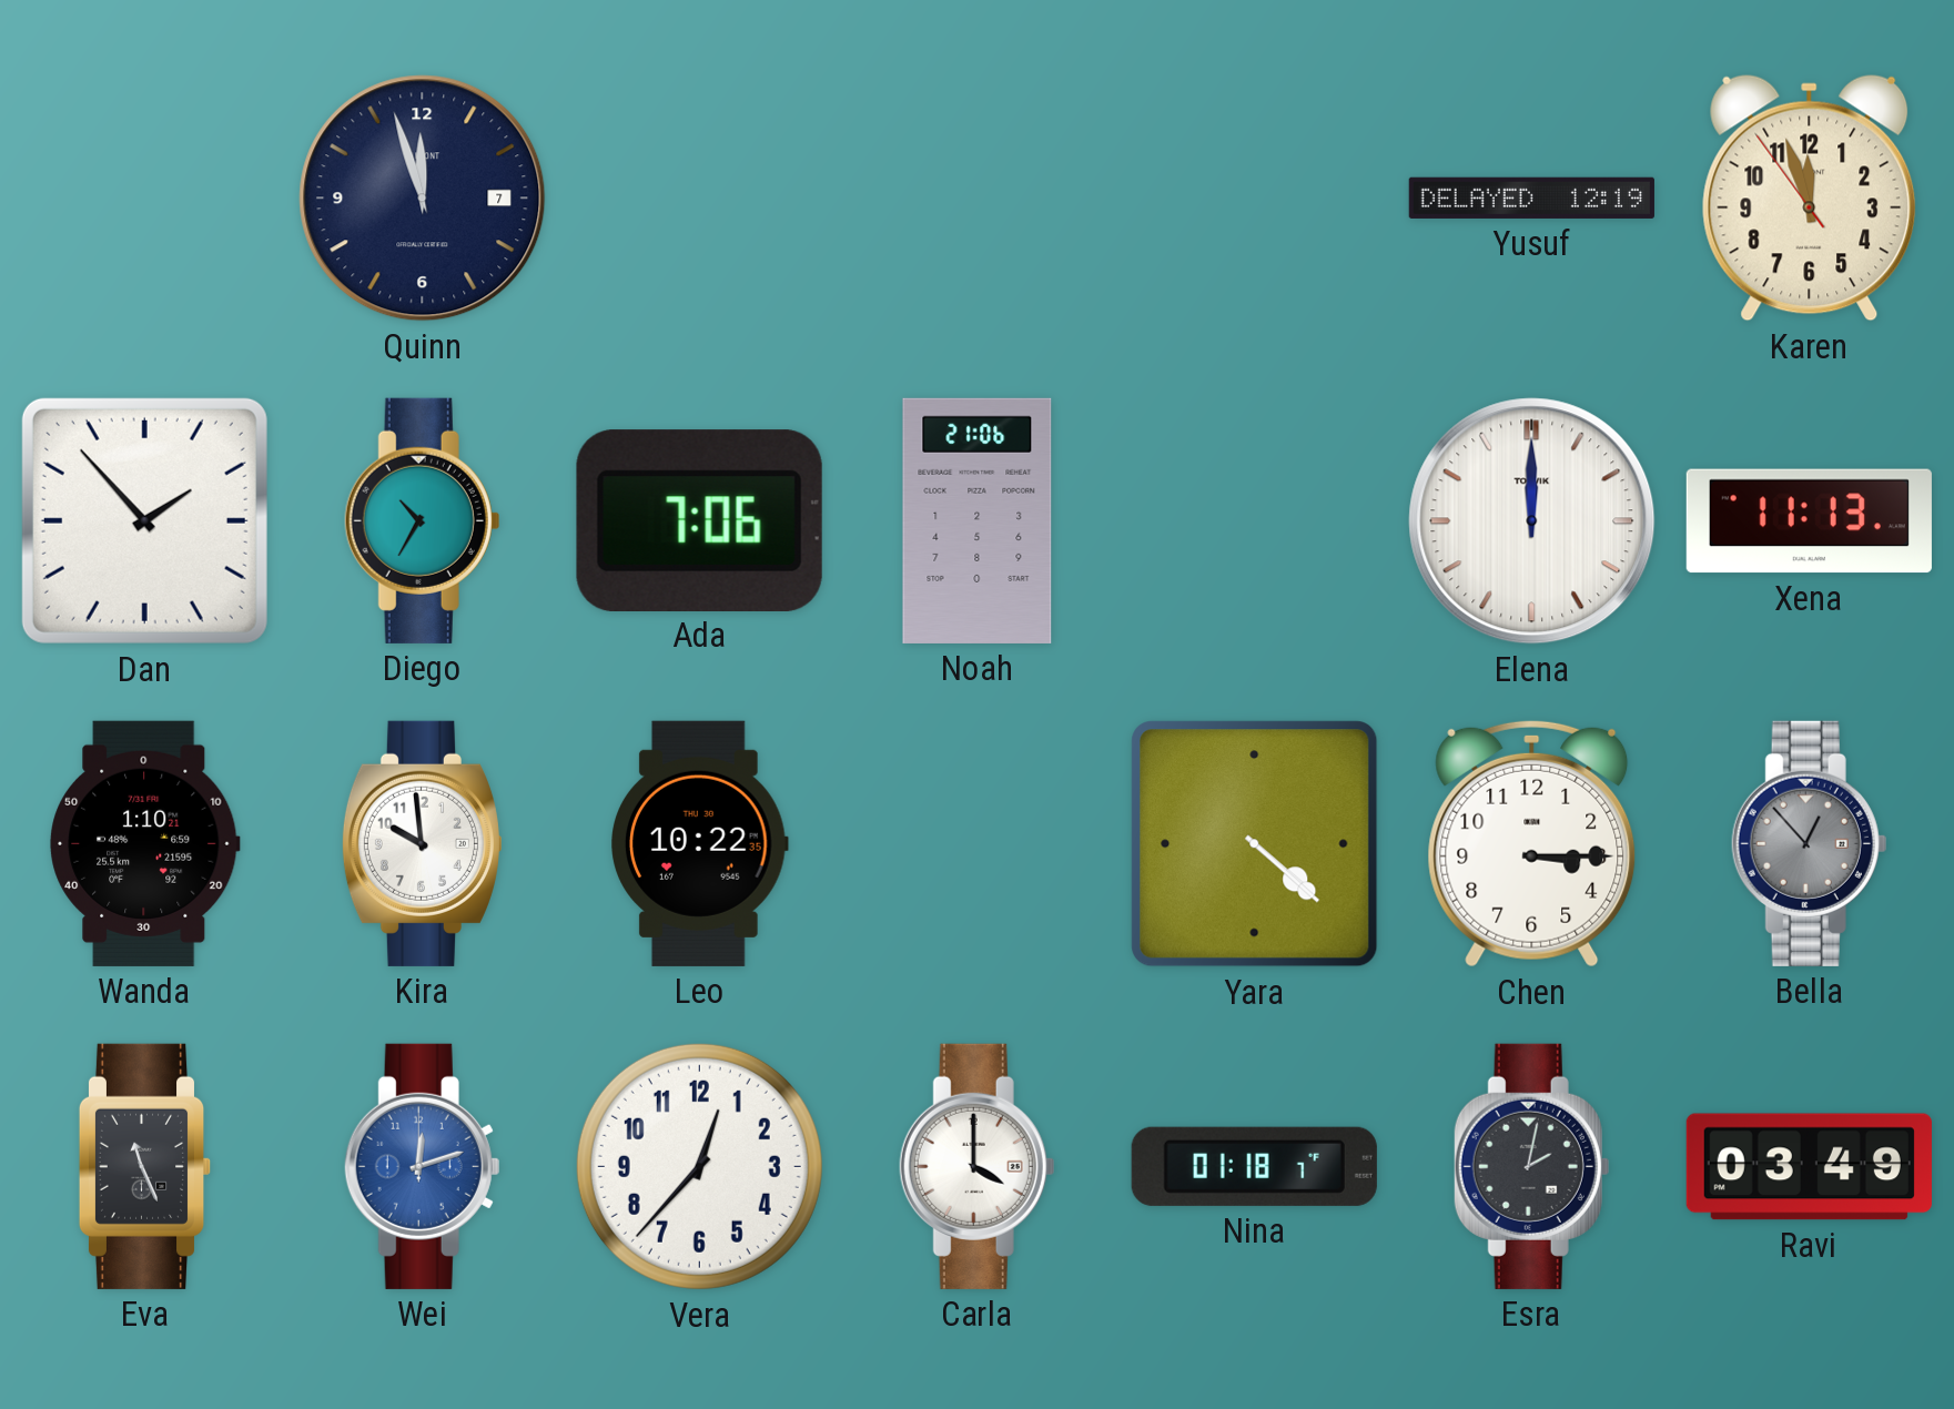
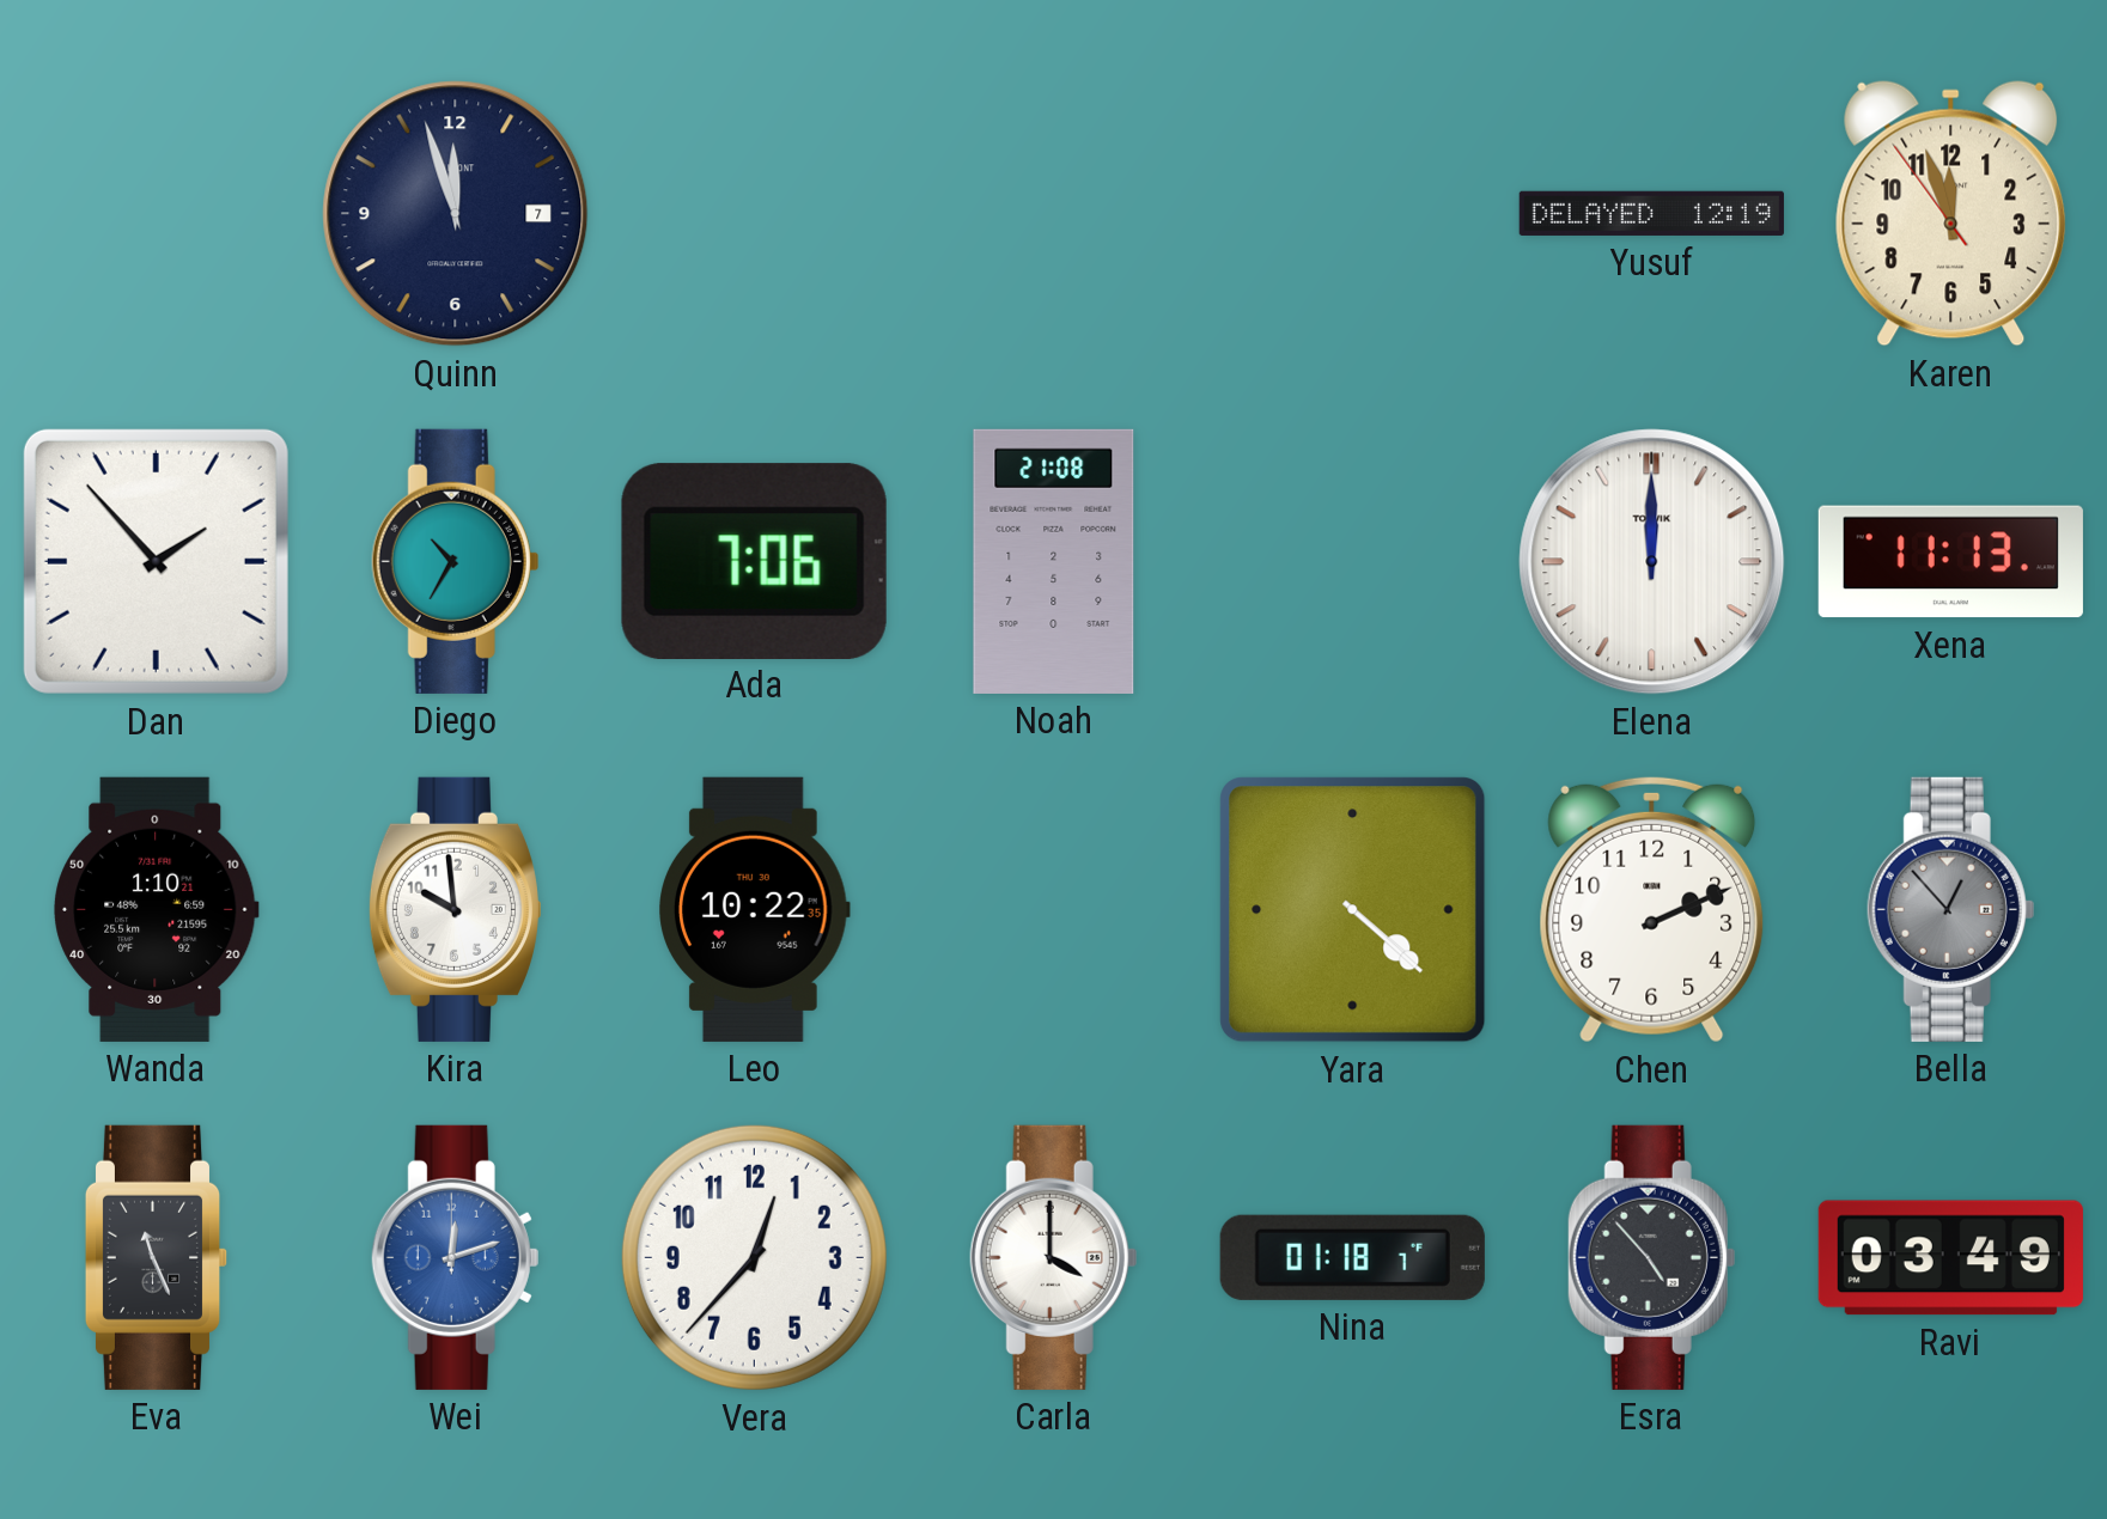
Noah: 21:06 -> 21:08 (1054, 561)
Chen: 3:15 -> 2:11 (1652, 909)
Esra: 2:02 -> 4:53 (1652, 1257)
